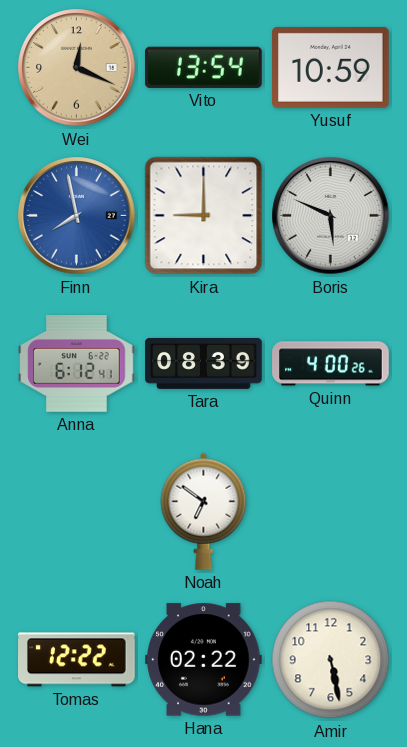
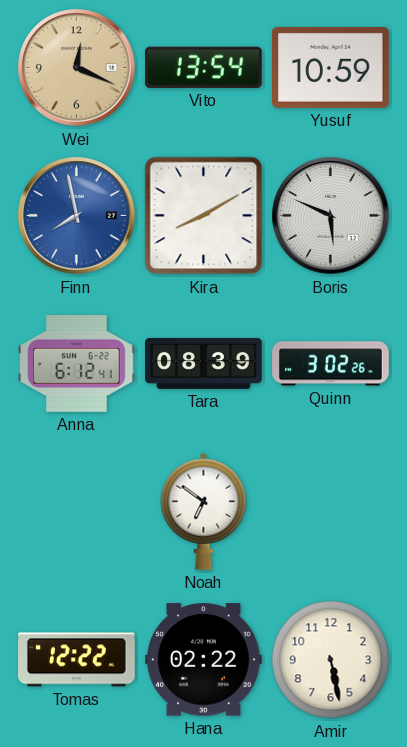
Kira: 9:00 -> 8:10 (204, 216)
Quinn: 4:00 -> 3:02 (331, 364)
